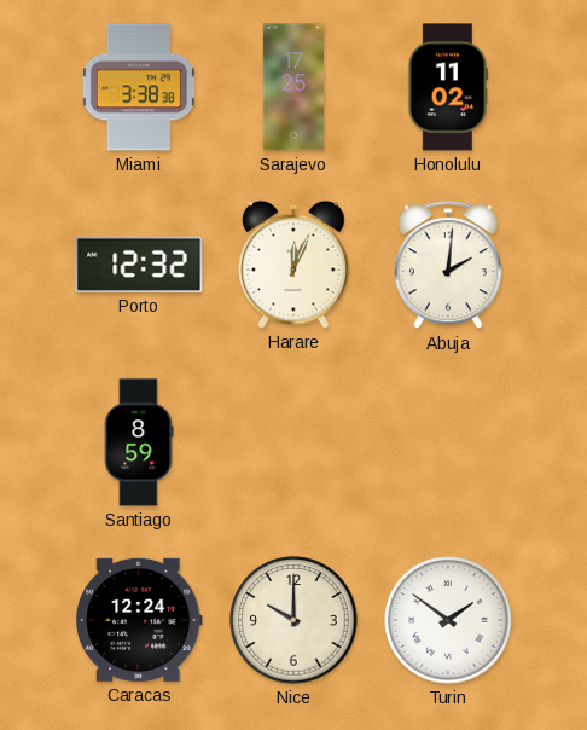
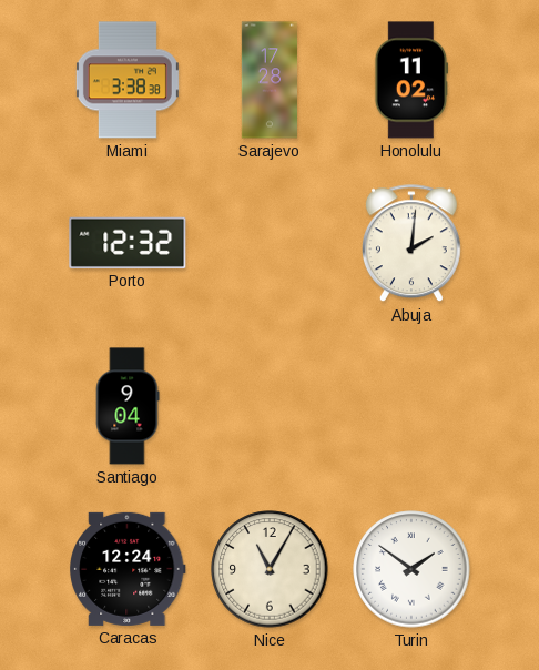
Sarajevo: 17:25 -> 17:28 (268, 80)
Harare: 12:04 -> none (293, 265)
Santiago: 8:59 -> 9:04 (128, 406)
Nice: 10:00 -> 11:05 (269, 569)
